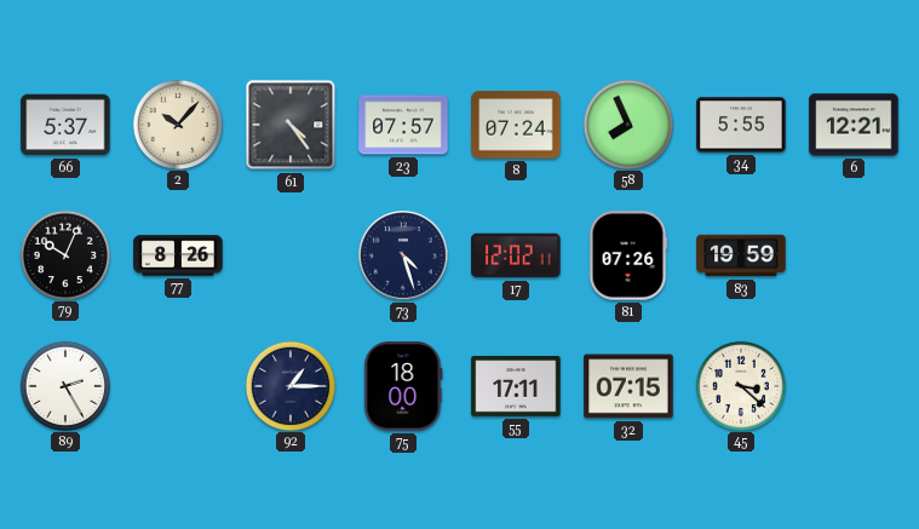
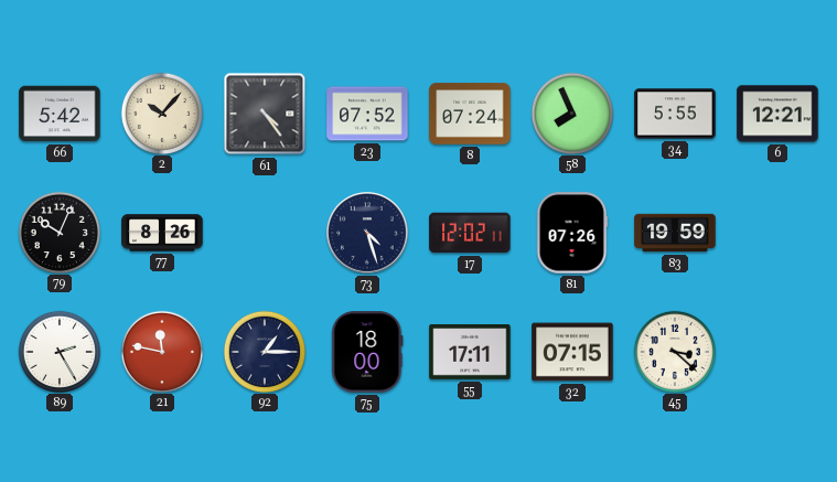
66: 5:37 -> 5:42 (60, 114)
23: 07:57 -> 07:52 (367, 114)
21: none -> 11:47 (161, 351)
